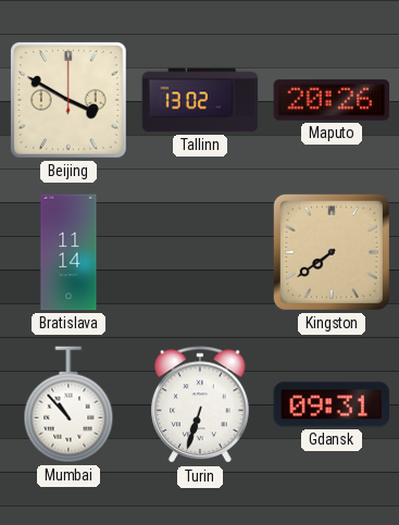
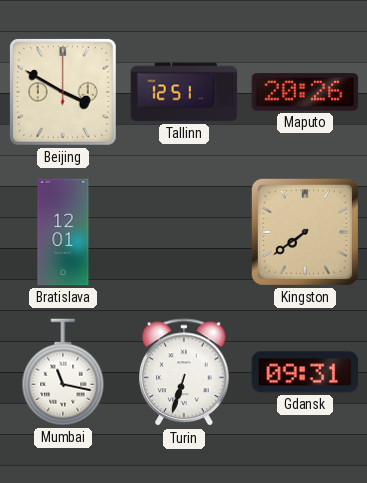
Tallinn: 13:02 -> 12:51 (184, 92)
Bratislava: 11:14 -> 12:01 (63, 232)
Mumbai: 10:53 -> 11:17 (63, 372)
